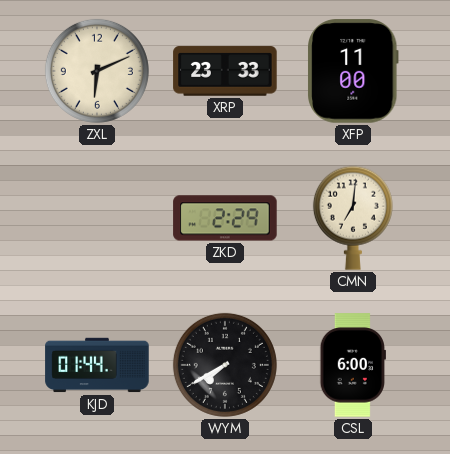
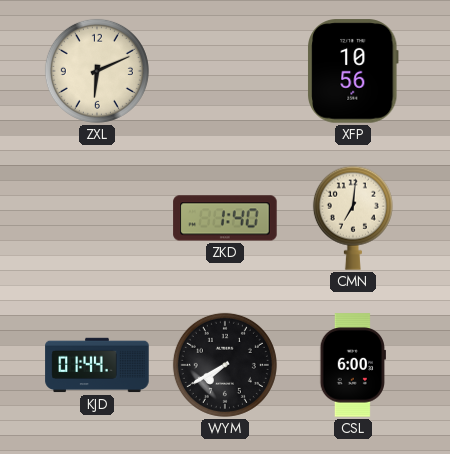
XRP: 23:33 -> none (225, 71)
XFP: 11:00 -> 10:56 (354, 71)
ZKD: 2:29 -> 1:40 (225, 218)
